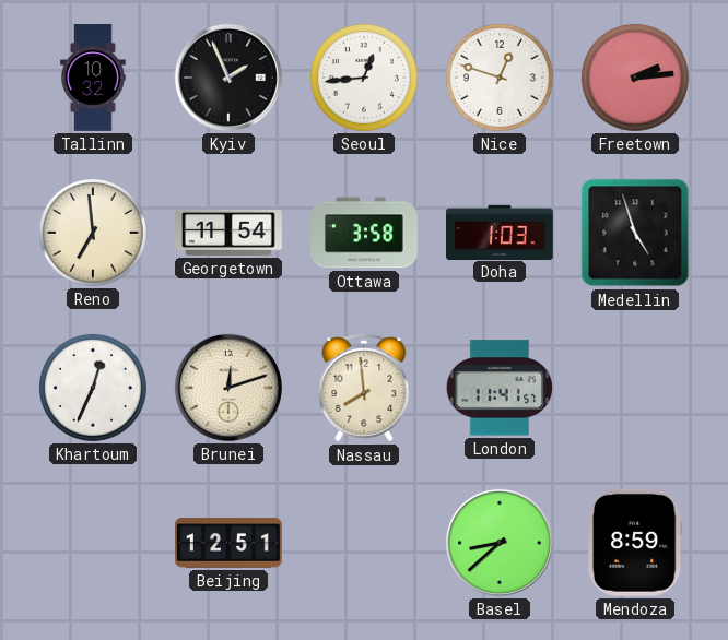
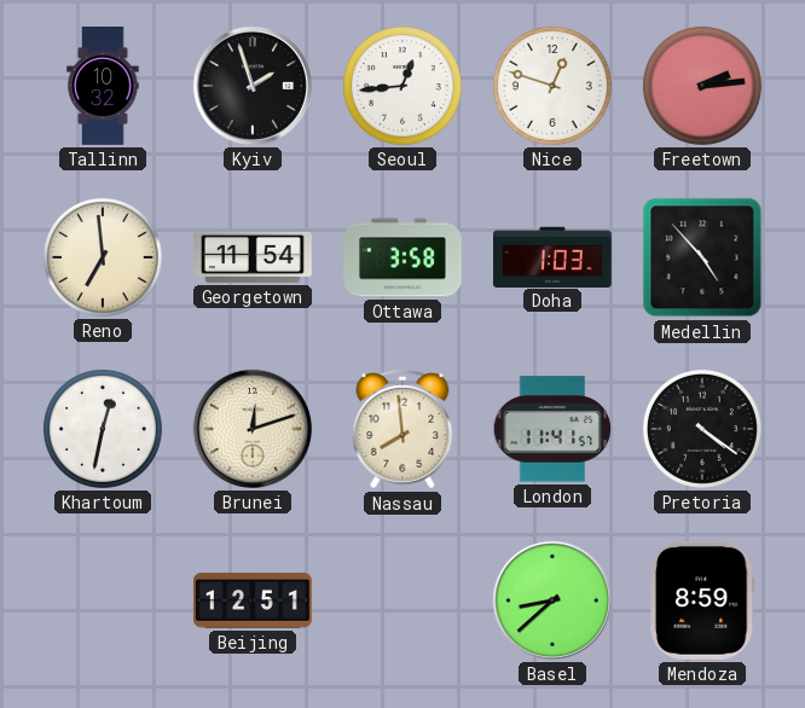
Kyiv: 1:56 -> 1:57 (253, 86)
Medellin: 4:57 -> 4:53 (702, 257)
Khartoum: 12:34 -> 12:32 (103, 429)
Pretoria: none -> 4:21 (702, 429)
